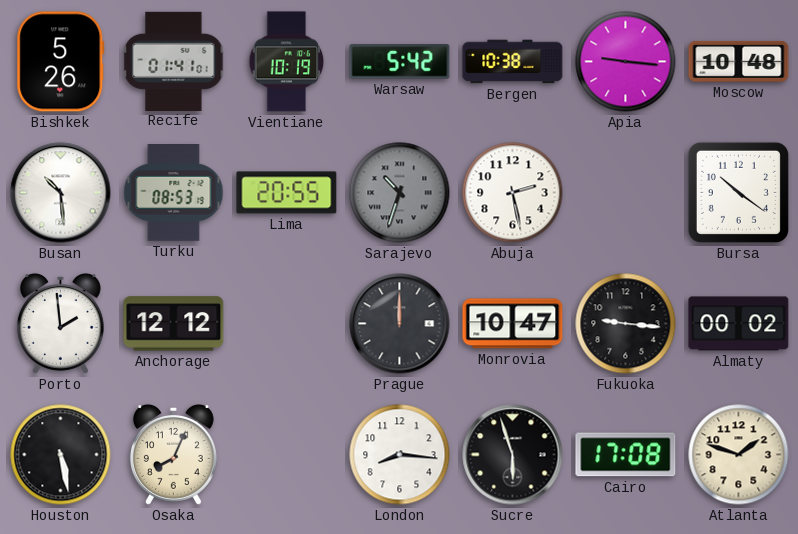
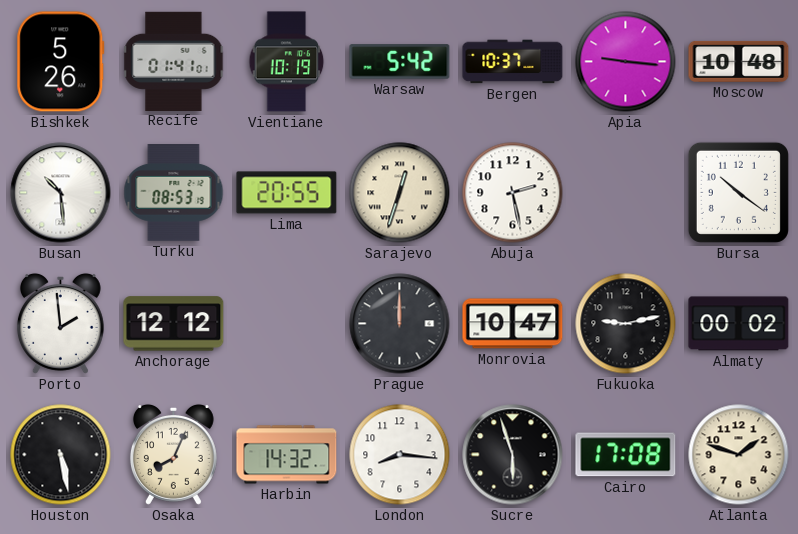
Bergen: 10:38 -> 10:37 (513, 62)
Sarajevo: 10:33 -> 12:33 (400, 193)
Sarajevo dial: grey -> cream (400, 193)
Fukuoka: 9:16 -> 9:13 (626, 324)
Harbin: none -> 14:32 (287, 455)
